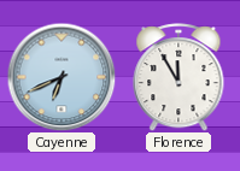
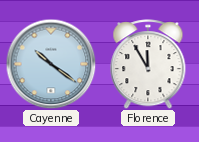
Cayenne: 6:41 -> 10:21 (51, 64)
